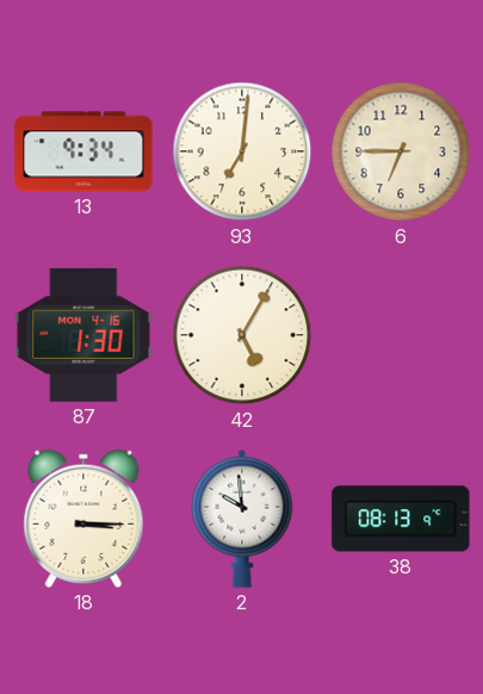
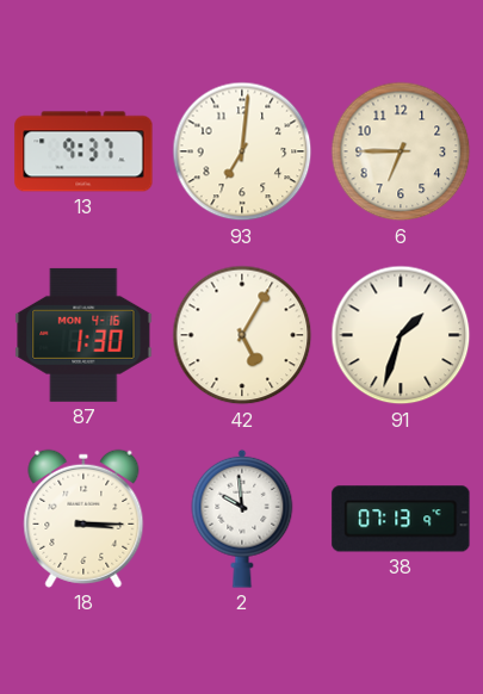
13: 9:34 -> 9:37 (83, 151)
91: none -> 1:33 (401, 335)
38: 08:13 -> 07:13 (401, 519)
